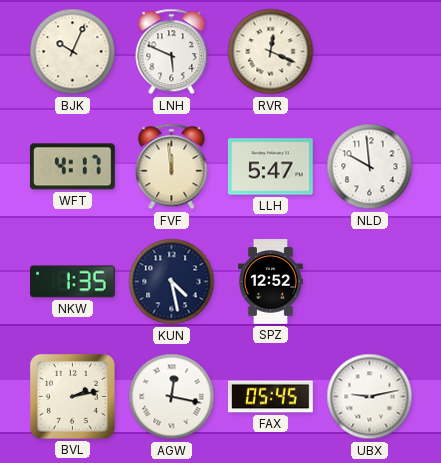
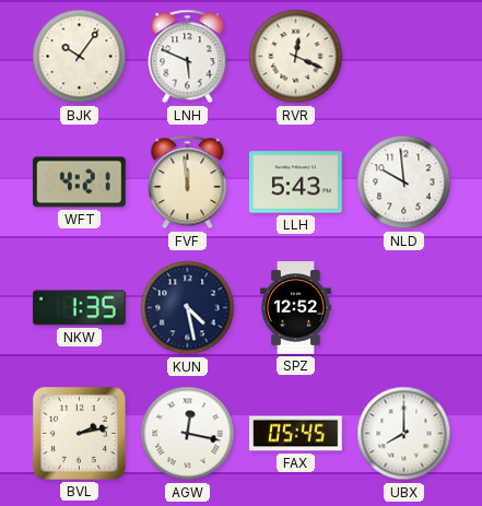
BJK: 10:04 -> 10:06 (80, 57)
WFT: 4:17 -> 4:21 (79, 183)
LLH: 5:47 -> 5:43 (296, 183)
UBX: 9:13 -> 8:00 (404, 434)
